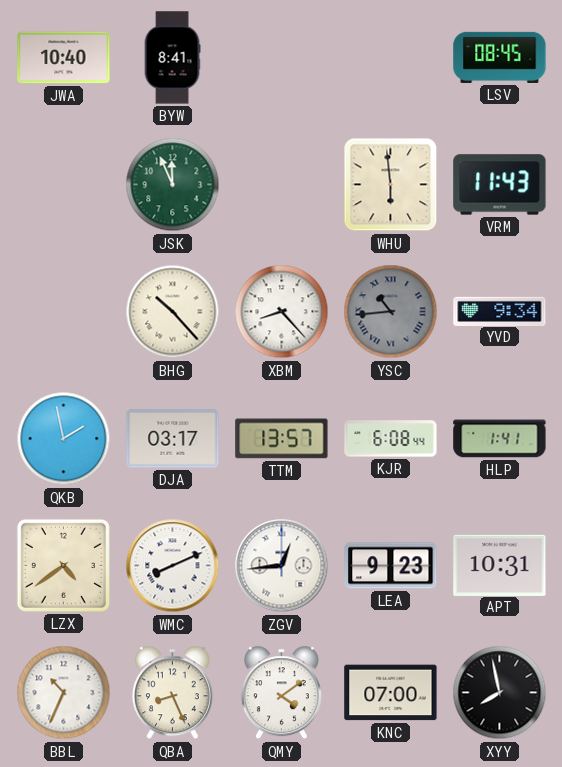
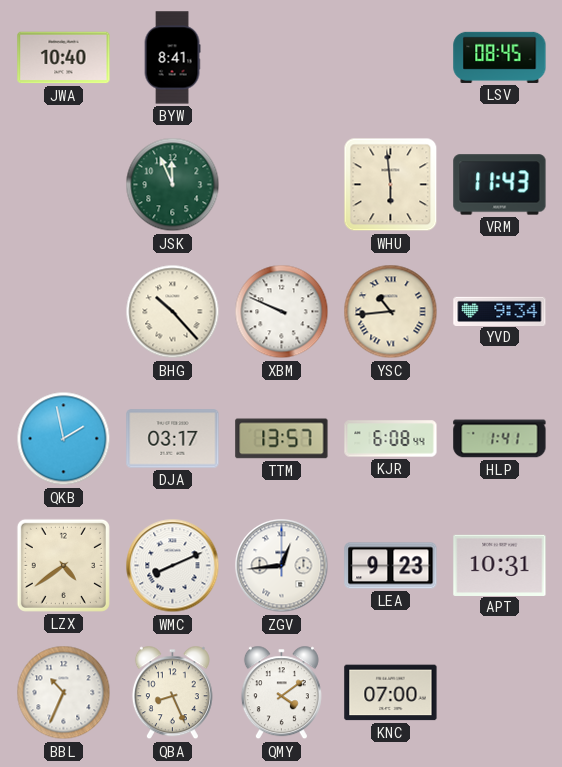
XBM: 8:23 -> 9:49 (282, 312)
YSC dial: grey -> cream (391, 312)
XYY: 7:58 -> none (500, 693)
